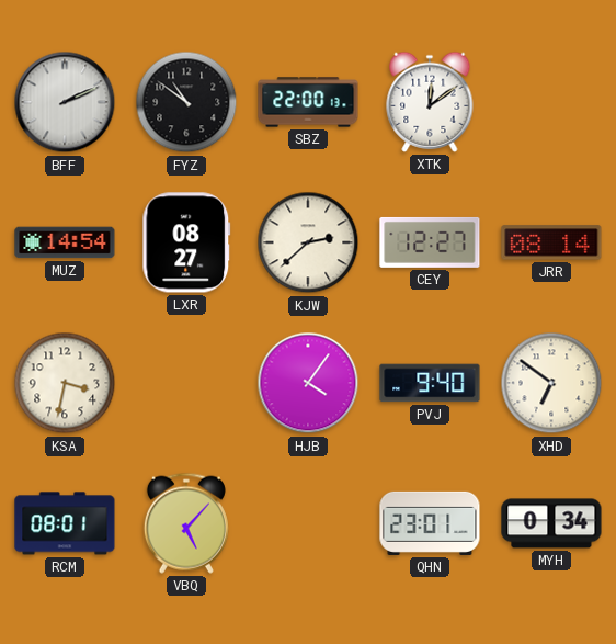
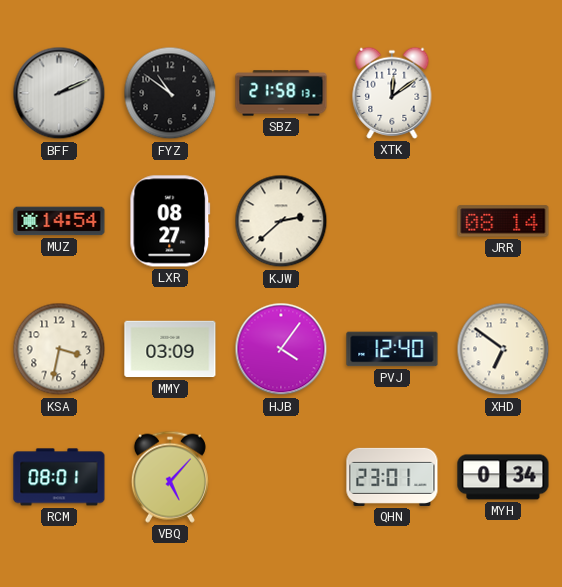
SBZ: 22:00 -> 21:58 (281, 93)
CEY: 12:27 -> none (430, 242)
MMY: none -> 03:09 (170, 349)
PVJ: 9:40 -> 12:40 (392, 349)
